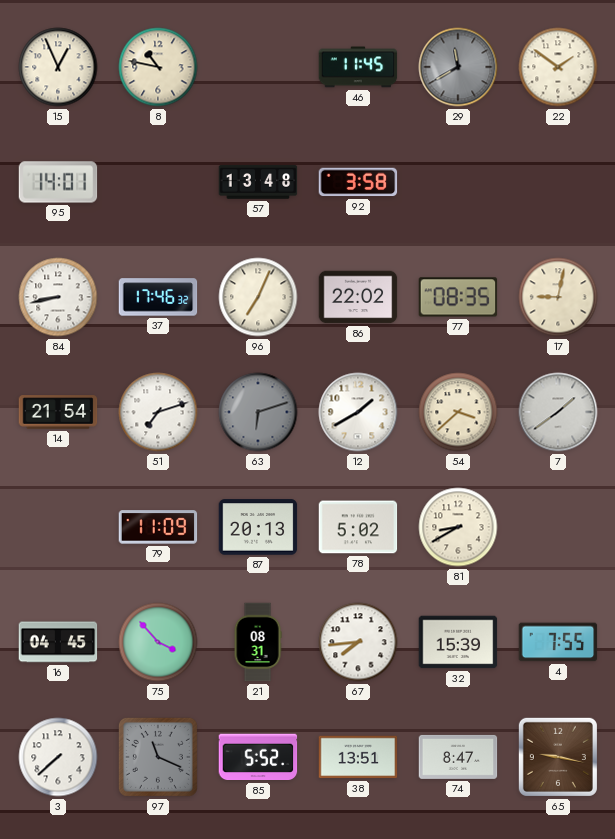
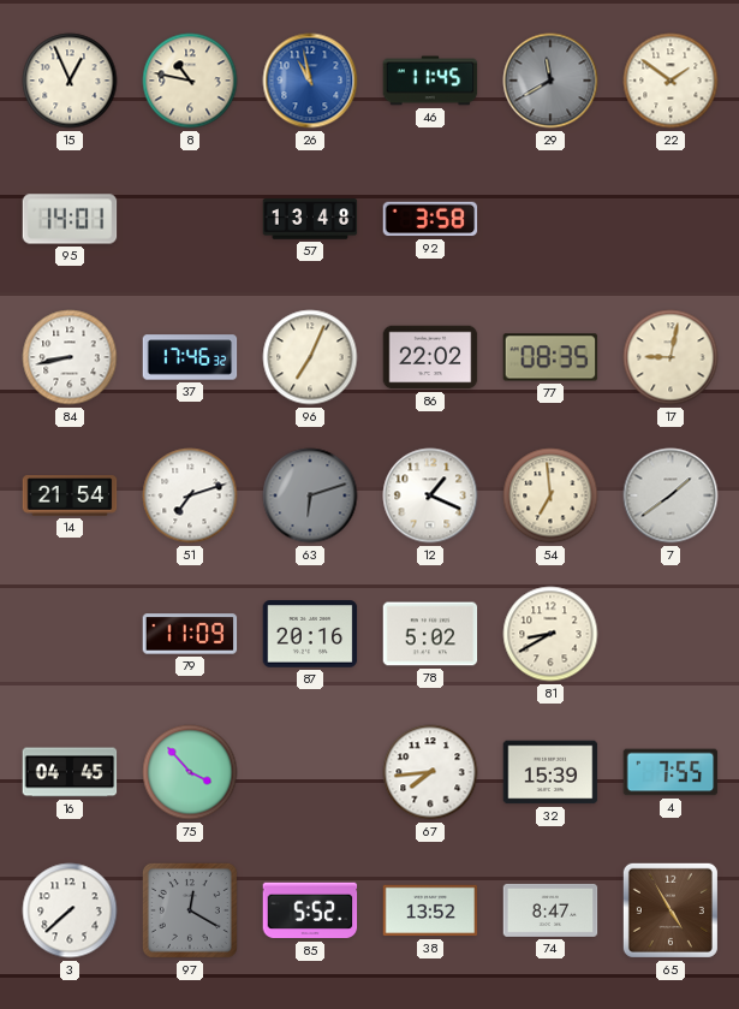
26: none -> 10:58 (310, 81)
12: 1:40 -> 1:19 (430, 495)
54: 3:38 -> 6:59 (550, 495)
87: 20:13 -> 20:16 (310, 634)
21: 08:31 -> none (258, 642)
97: 11:19 -> 12:20 (190, 910)
38: 13:51 -> 13:52 (430, 910)
65: 9:17 -> 4:55 (671, 910)
